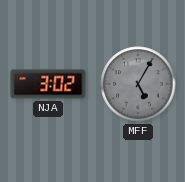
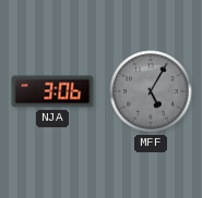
NJA: 3:02 -> 3:06 (52, 91)
